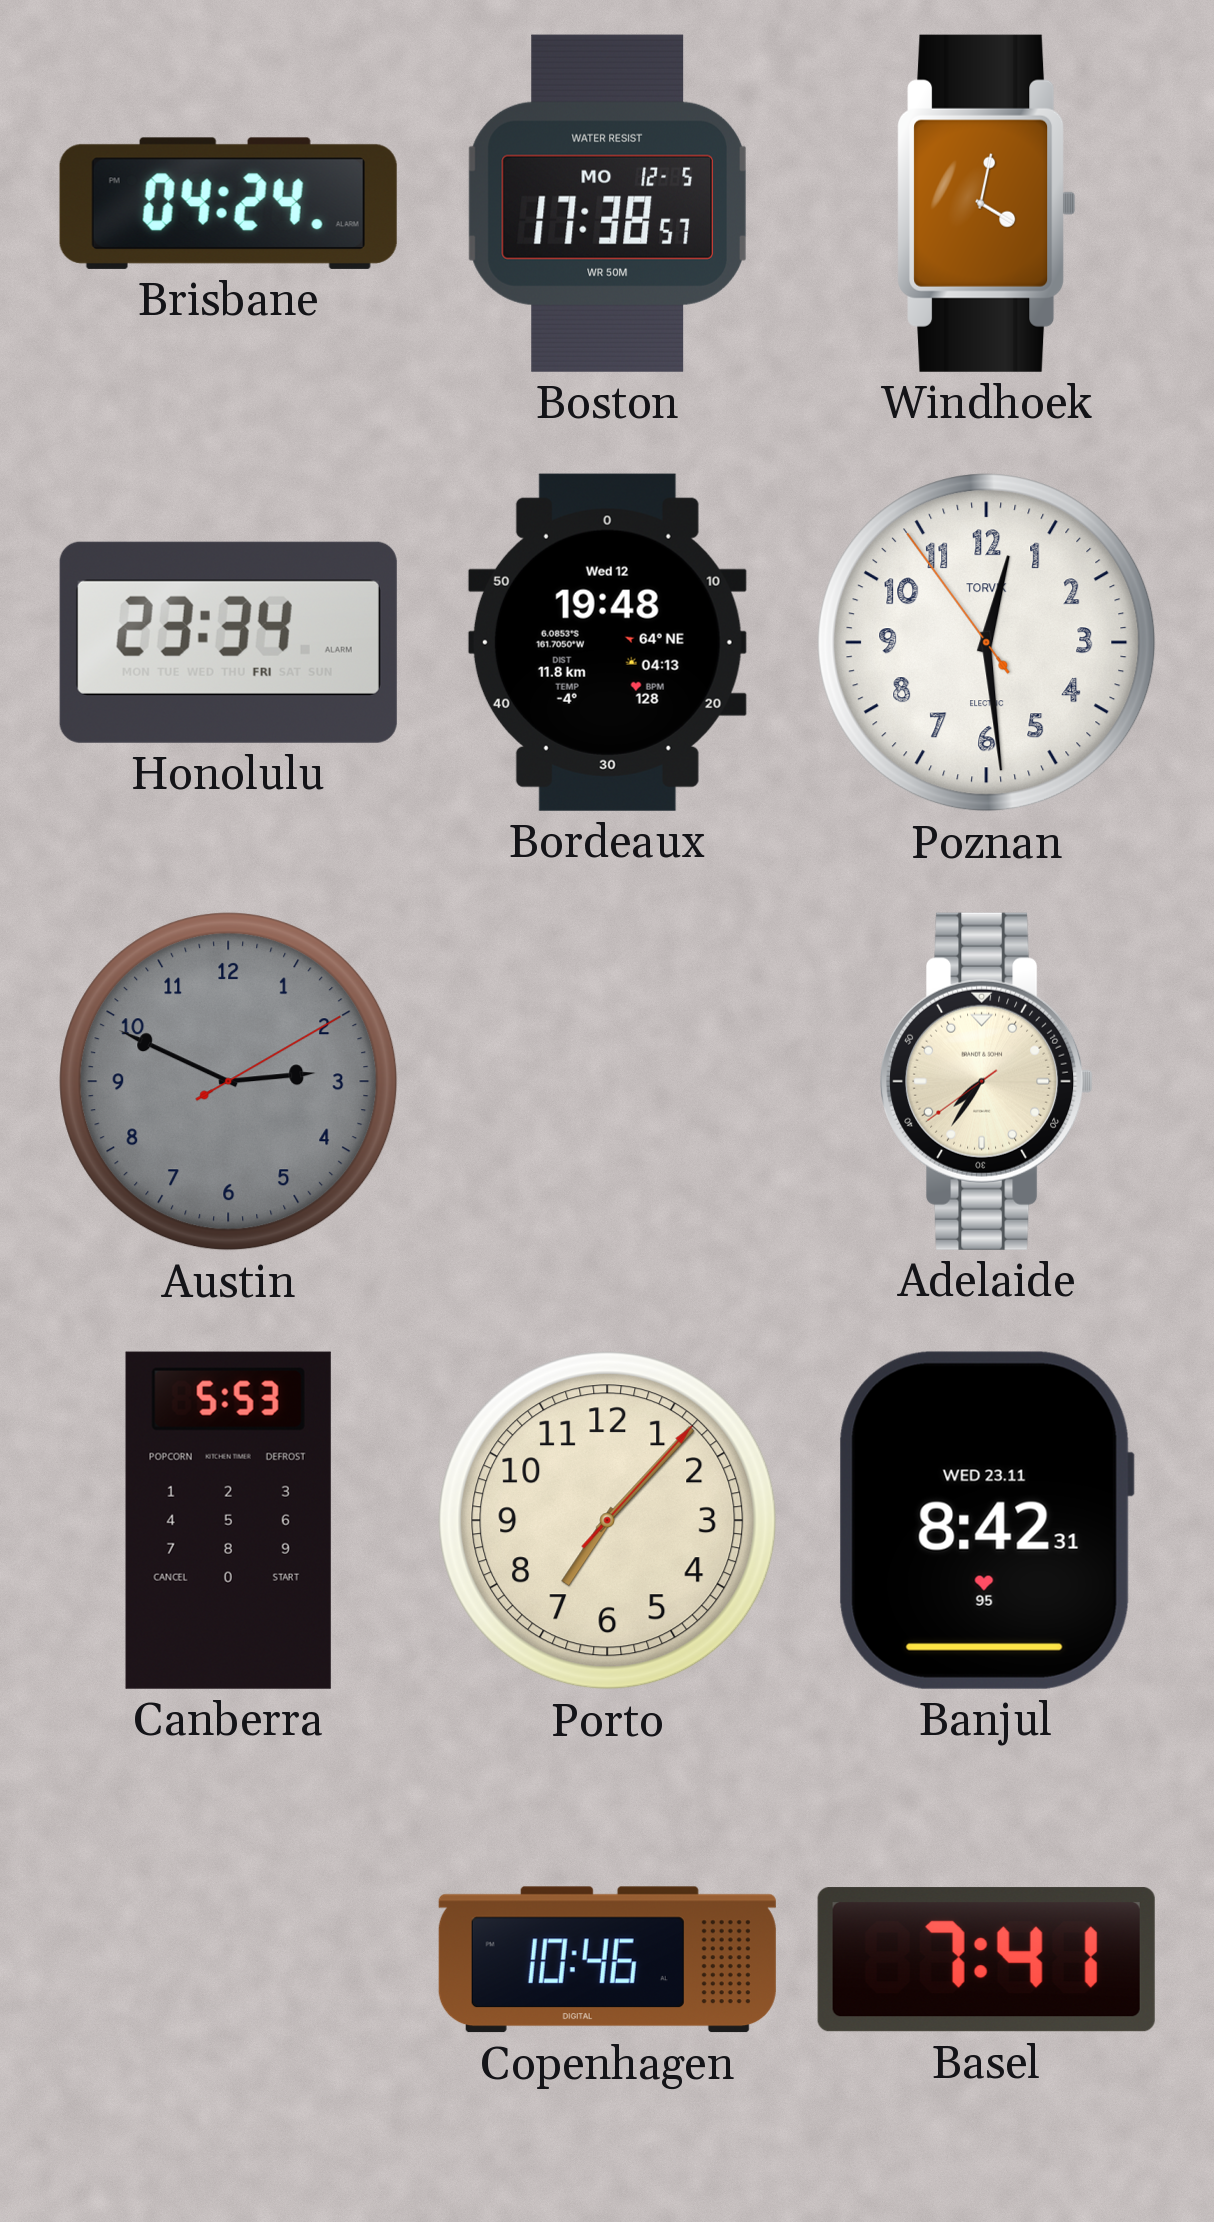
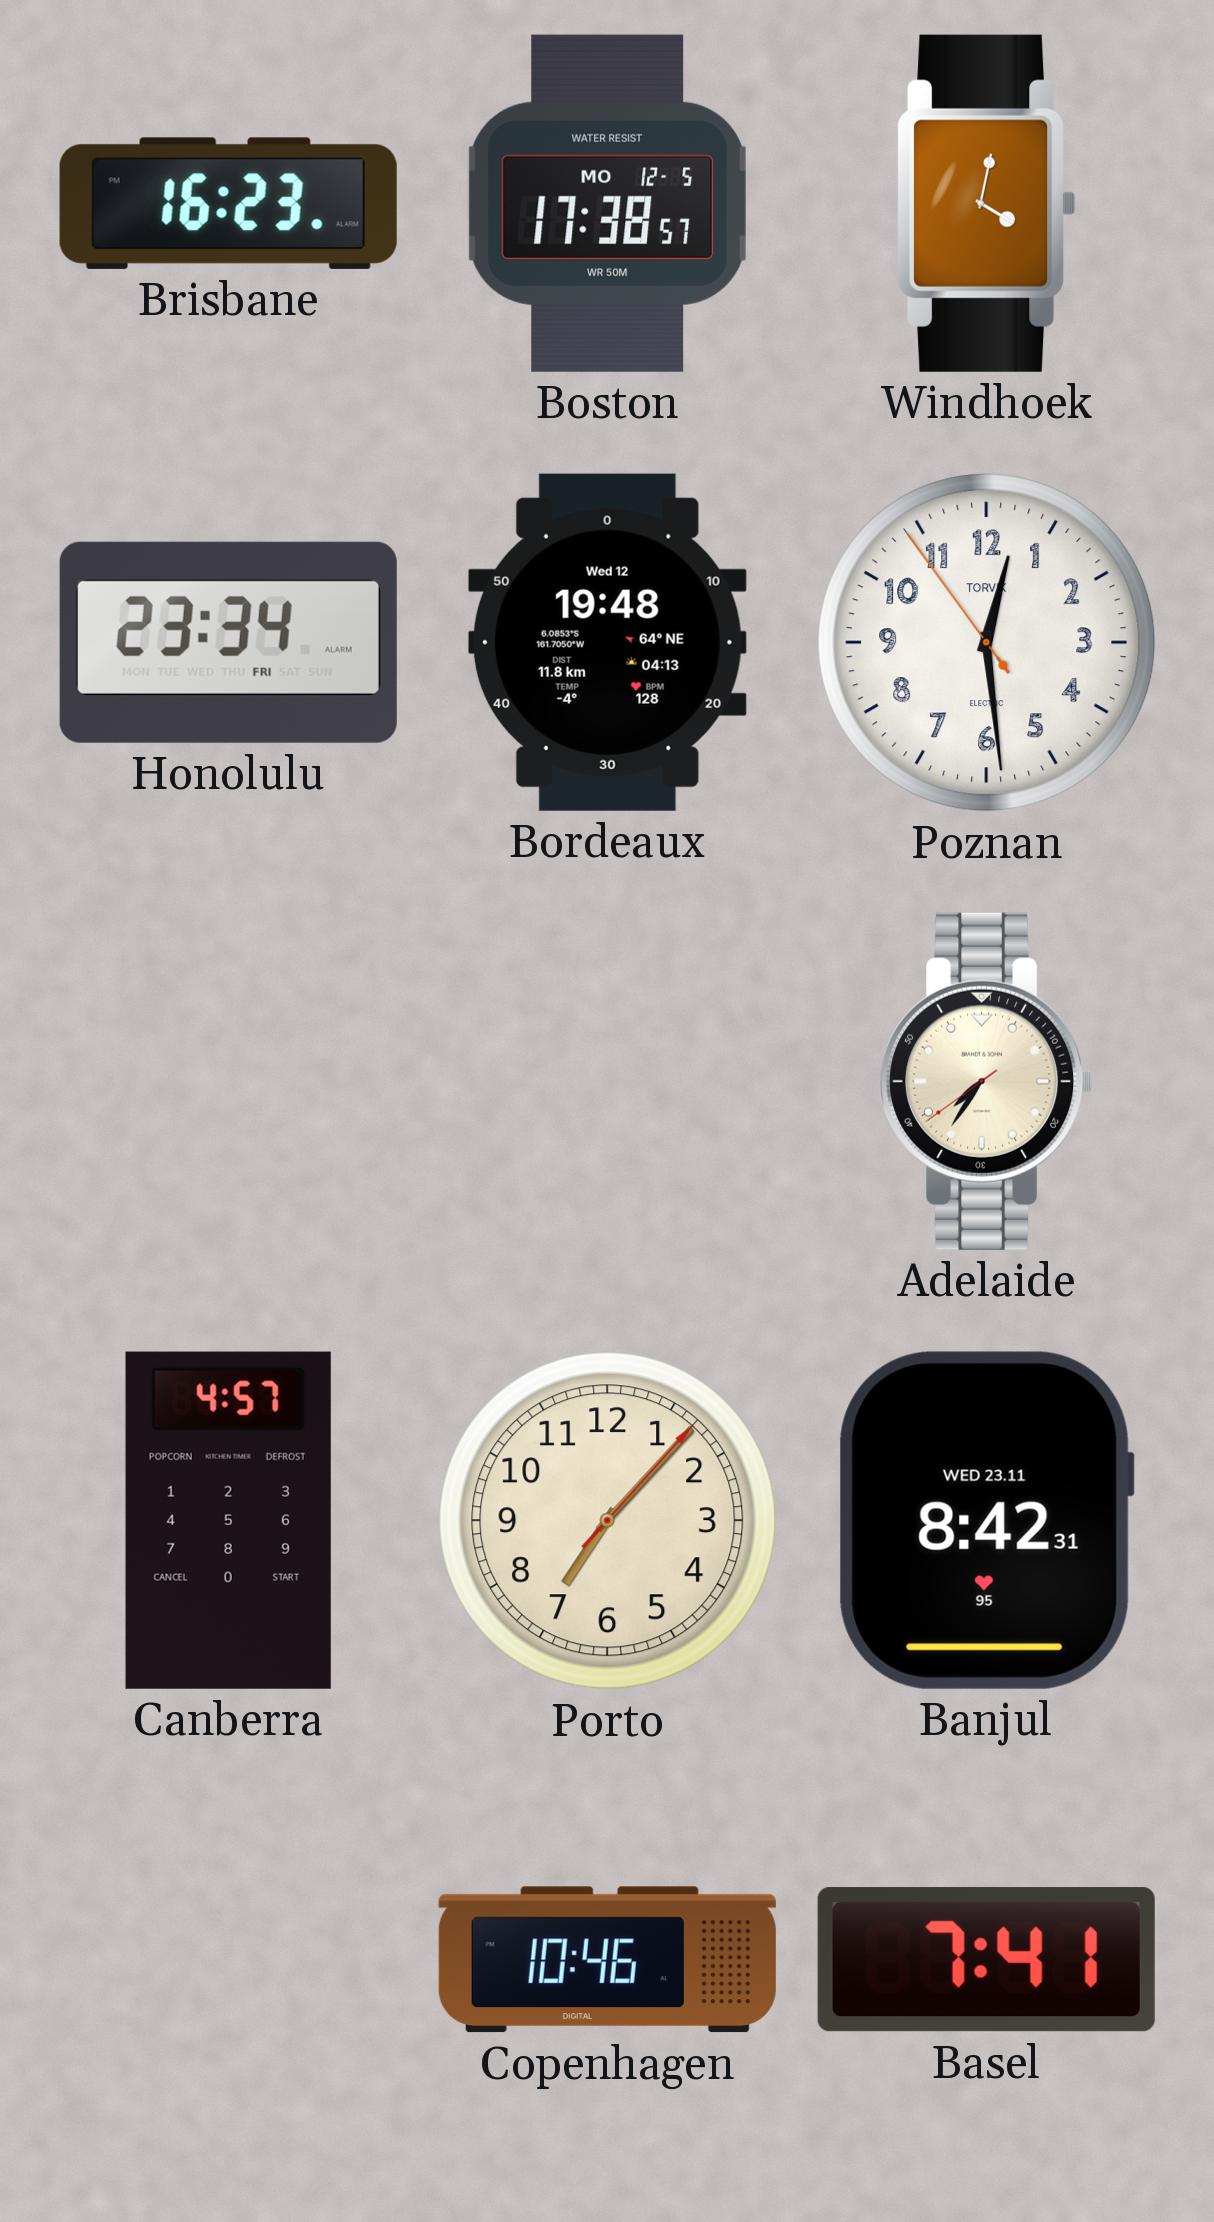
Brisbane: 04:24 -> 16:23 (228, 203)
Austin: 2:49 -> none (229, 1082)
Canberra: 5:53 -> 4:57 (228, 1520)
